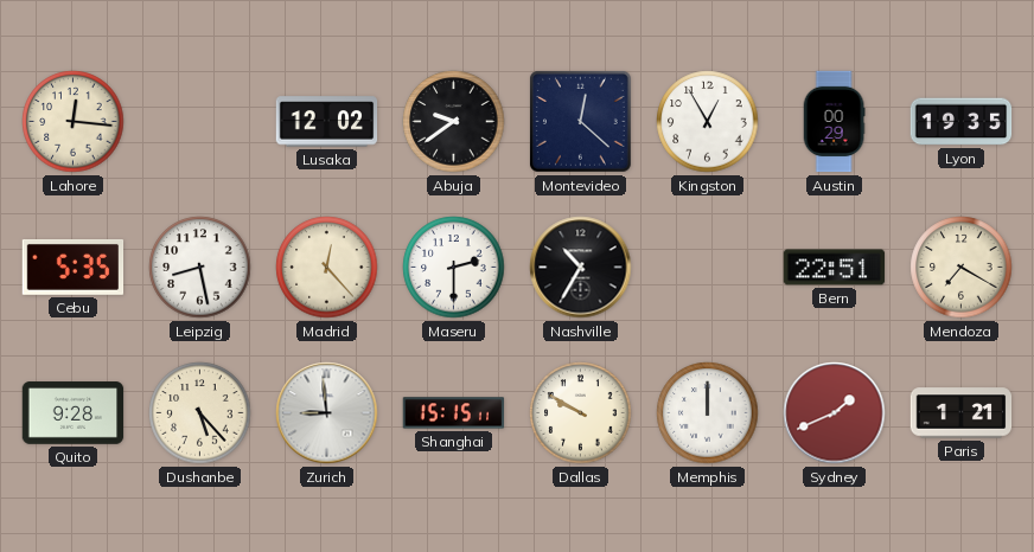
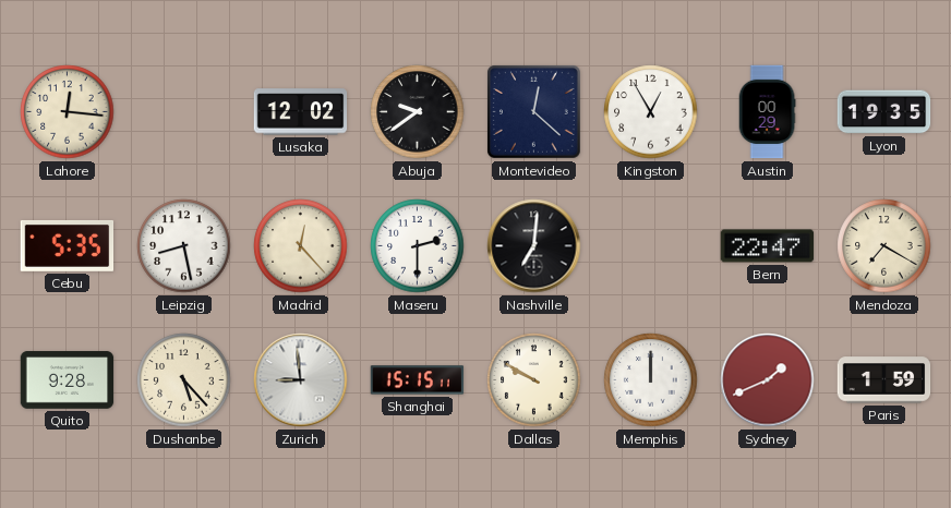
Nashville: 10:35 -> 7:01 (534, 246)
Bern: 22:51 -> 22:47 (768, 246)
Paris: 1:21 -> 1:59 (884, 380)
